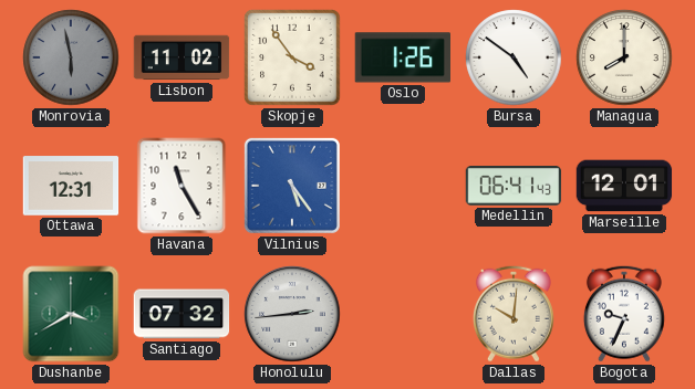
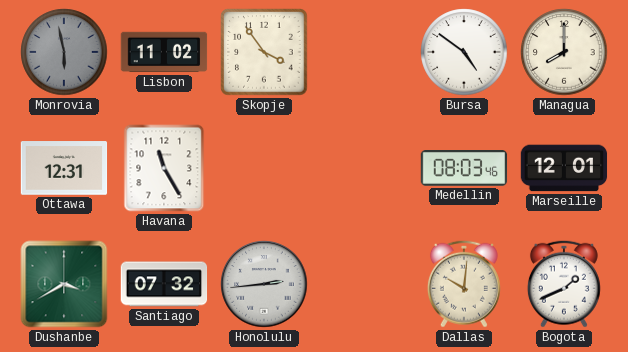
Oslo: 1:26 -> none (402, 57)
Vilnius: 5:24 -> none (292, 186)
Medellin: 06:41 -> 08:03 (464, 169)
Bogota: 9:34 -> 1:41 (564, 284)
